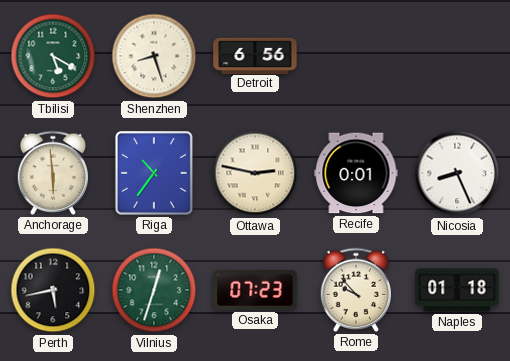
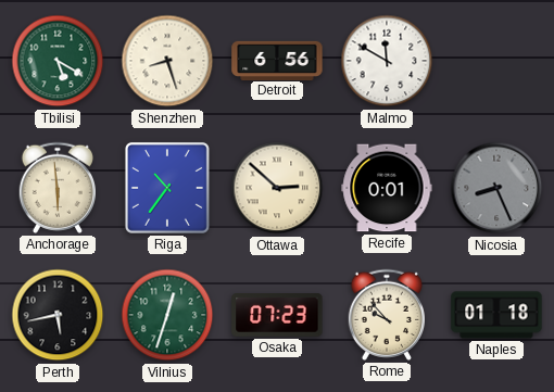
Malmo: none -> 11:50 (387, 61)
Ottawa: 2:47 -> 2:52 (277, 188)
Nicosia dial: white -> grey (496, 188)
